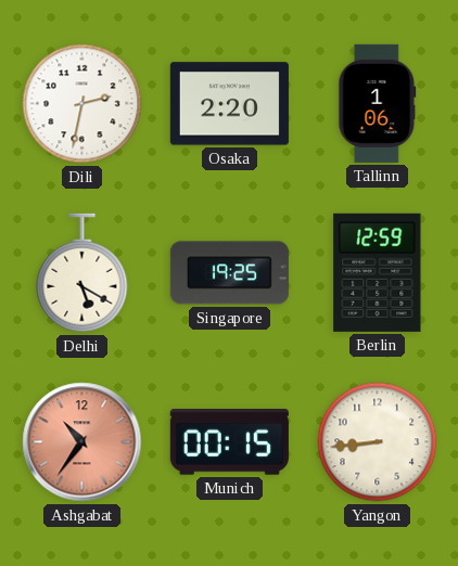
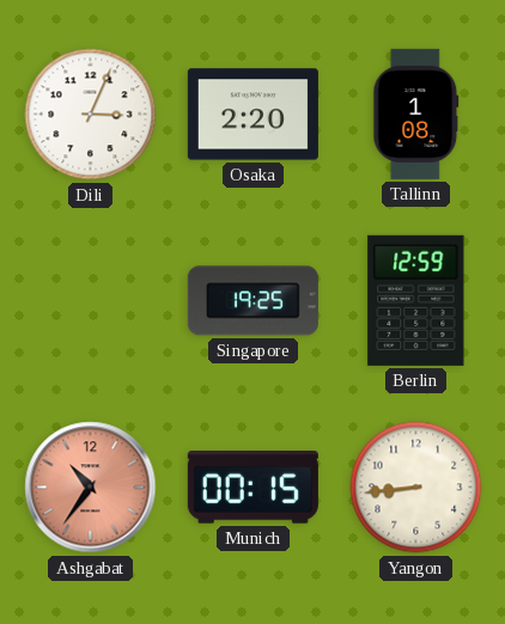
Dili: 2:32 -> 3:04 (91, 115)
Tallinn: 1:06 -> 1:08 (416, 114)
Delhi: 5:20 -> none (82, 273)
